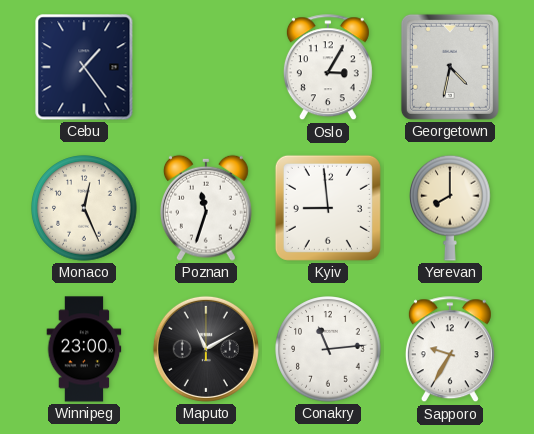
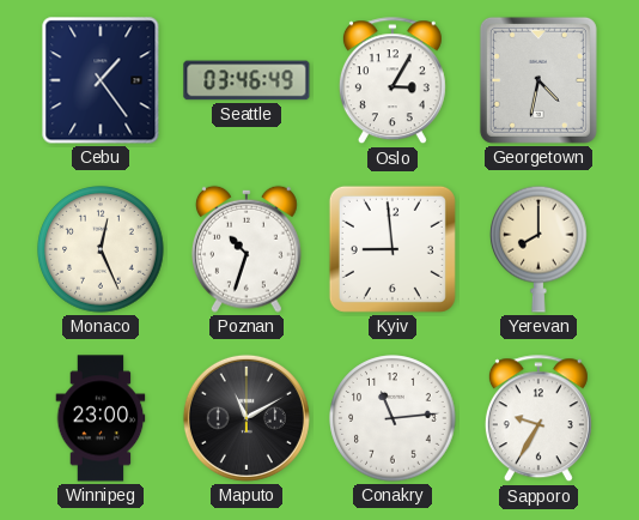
Seattle: none -> 03:46 (247, 80)
Poznan: 11:33 -> 10:33 (247, 249)
